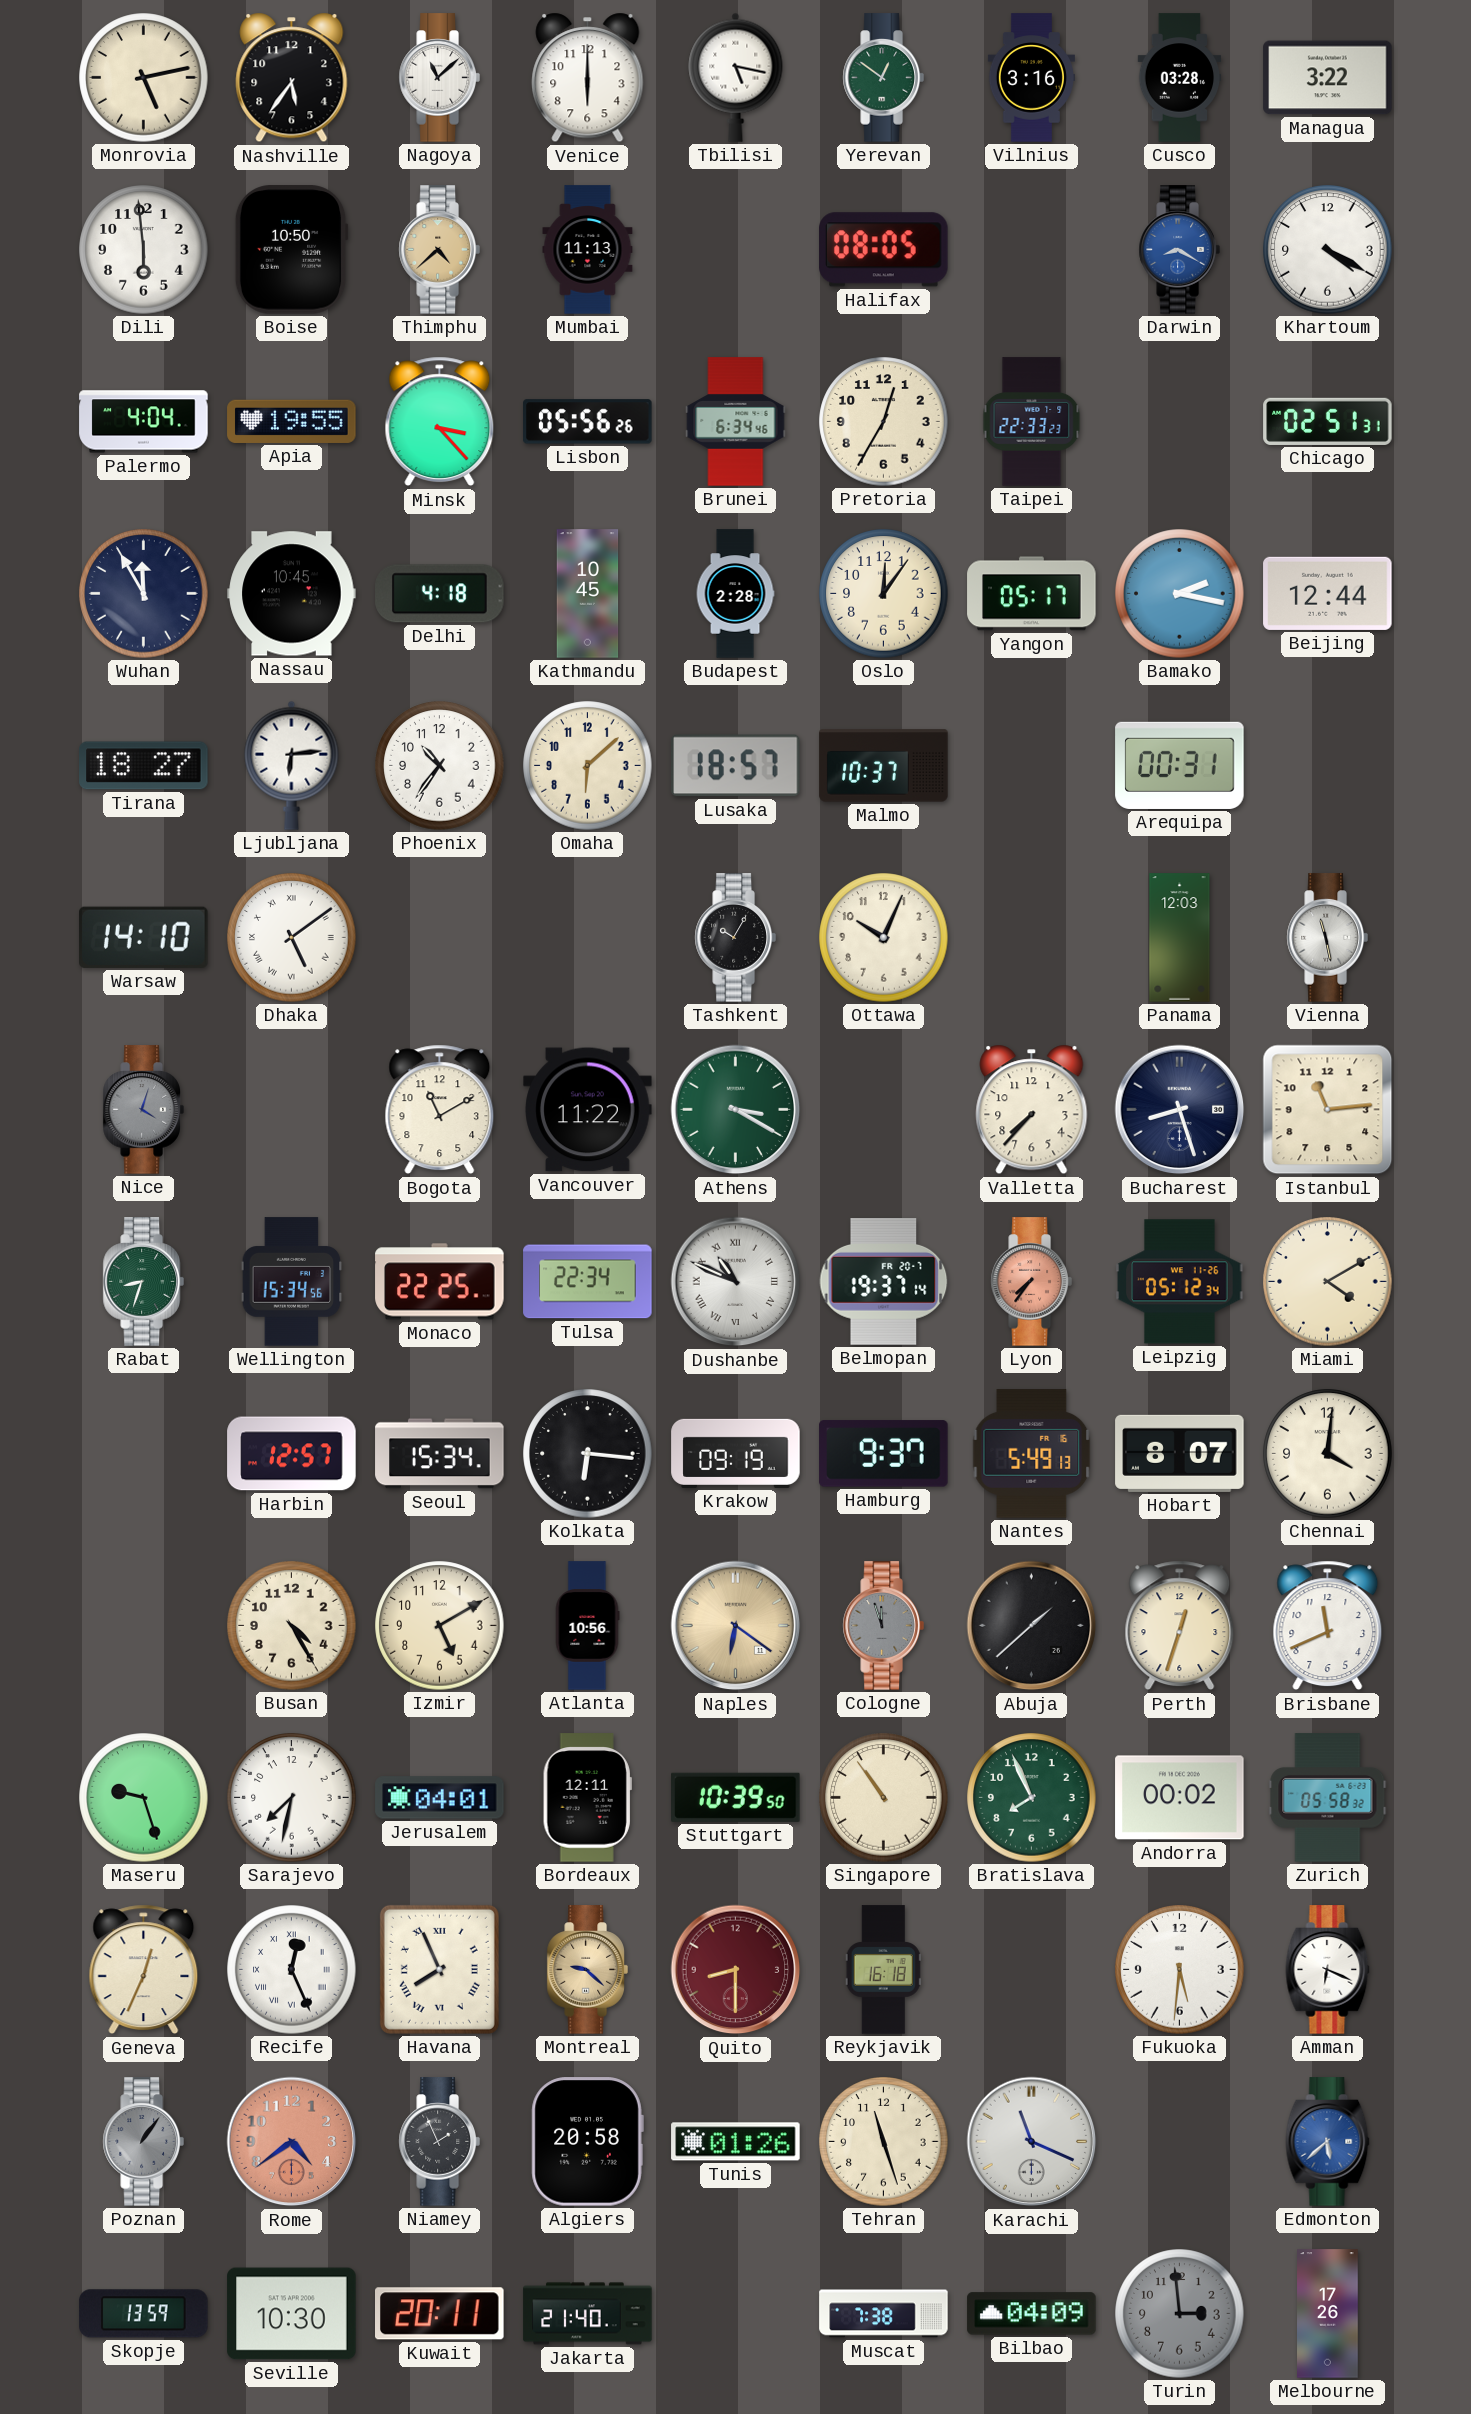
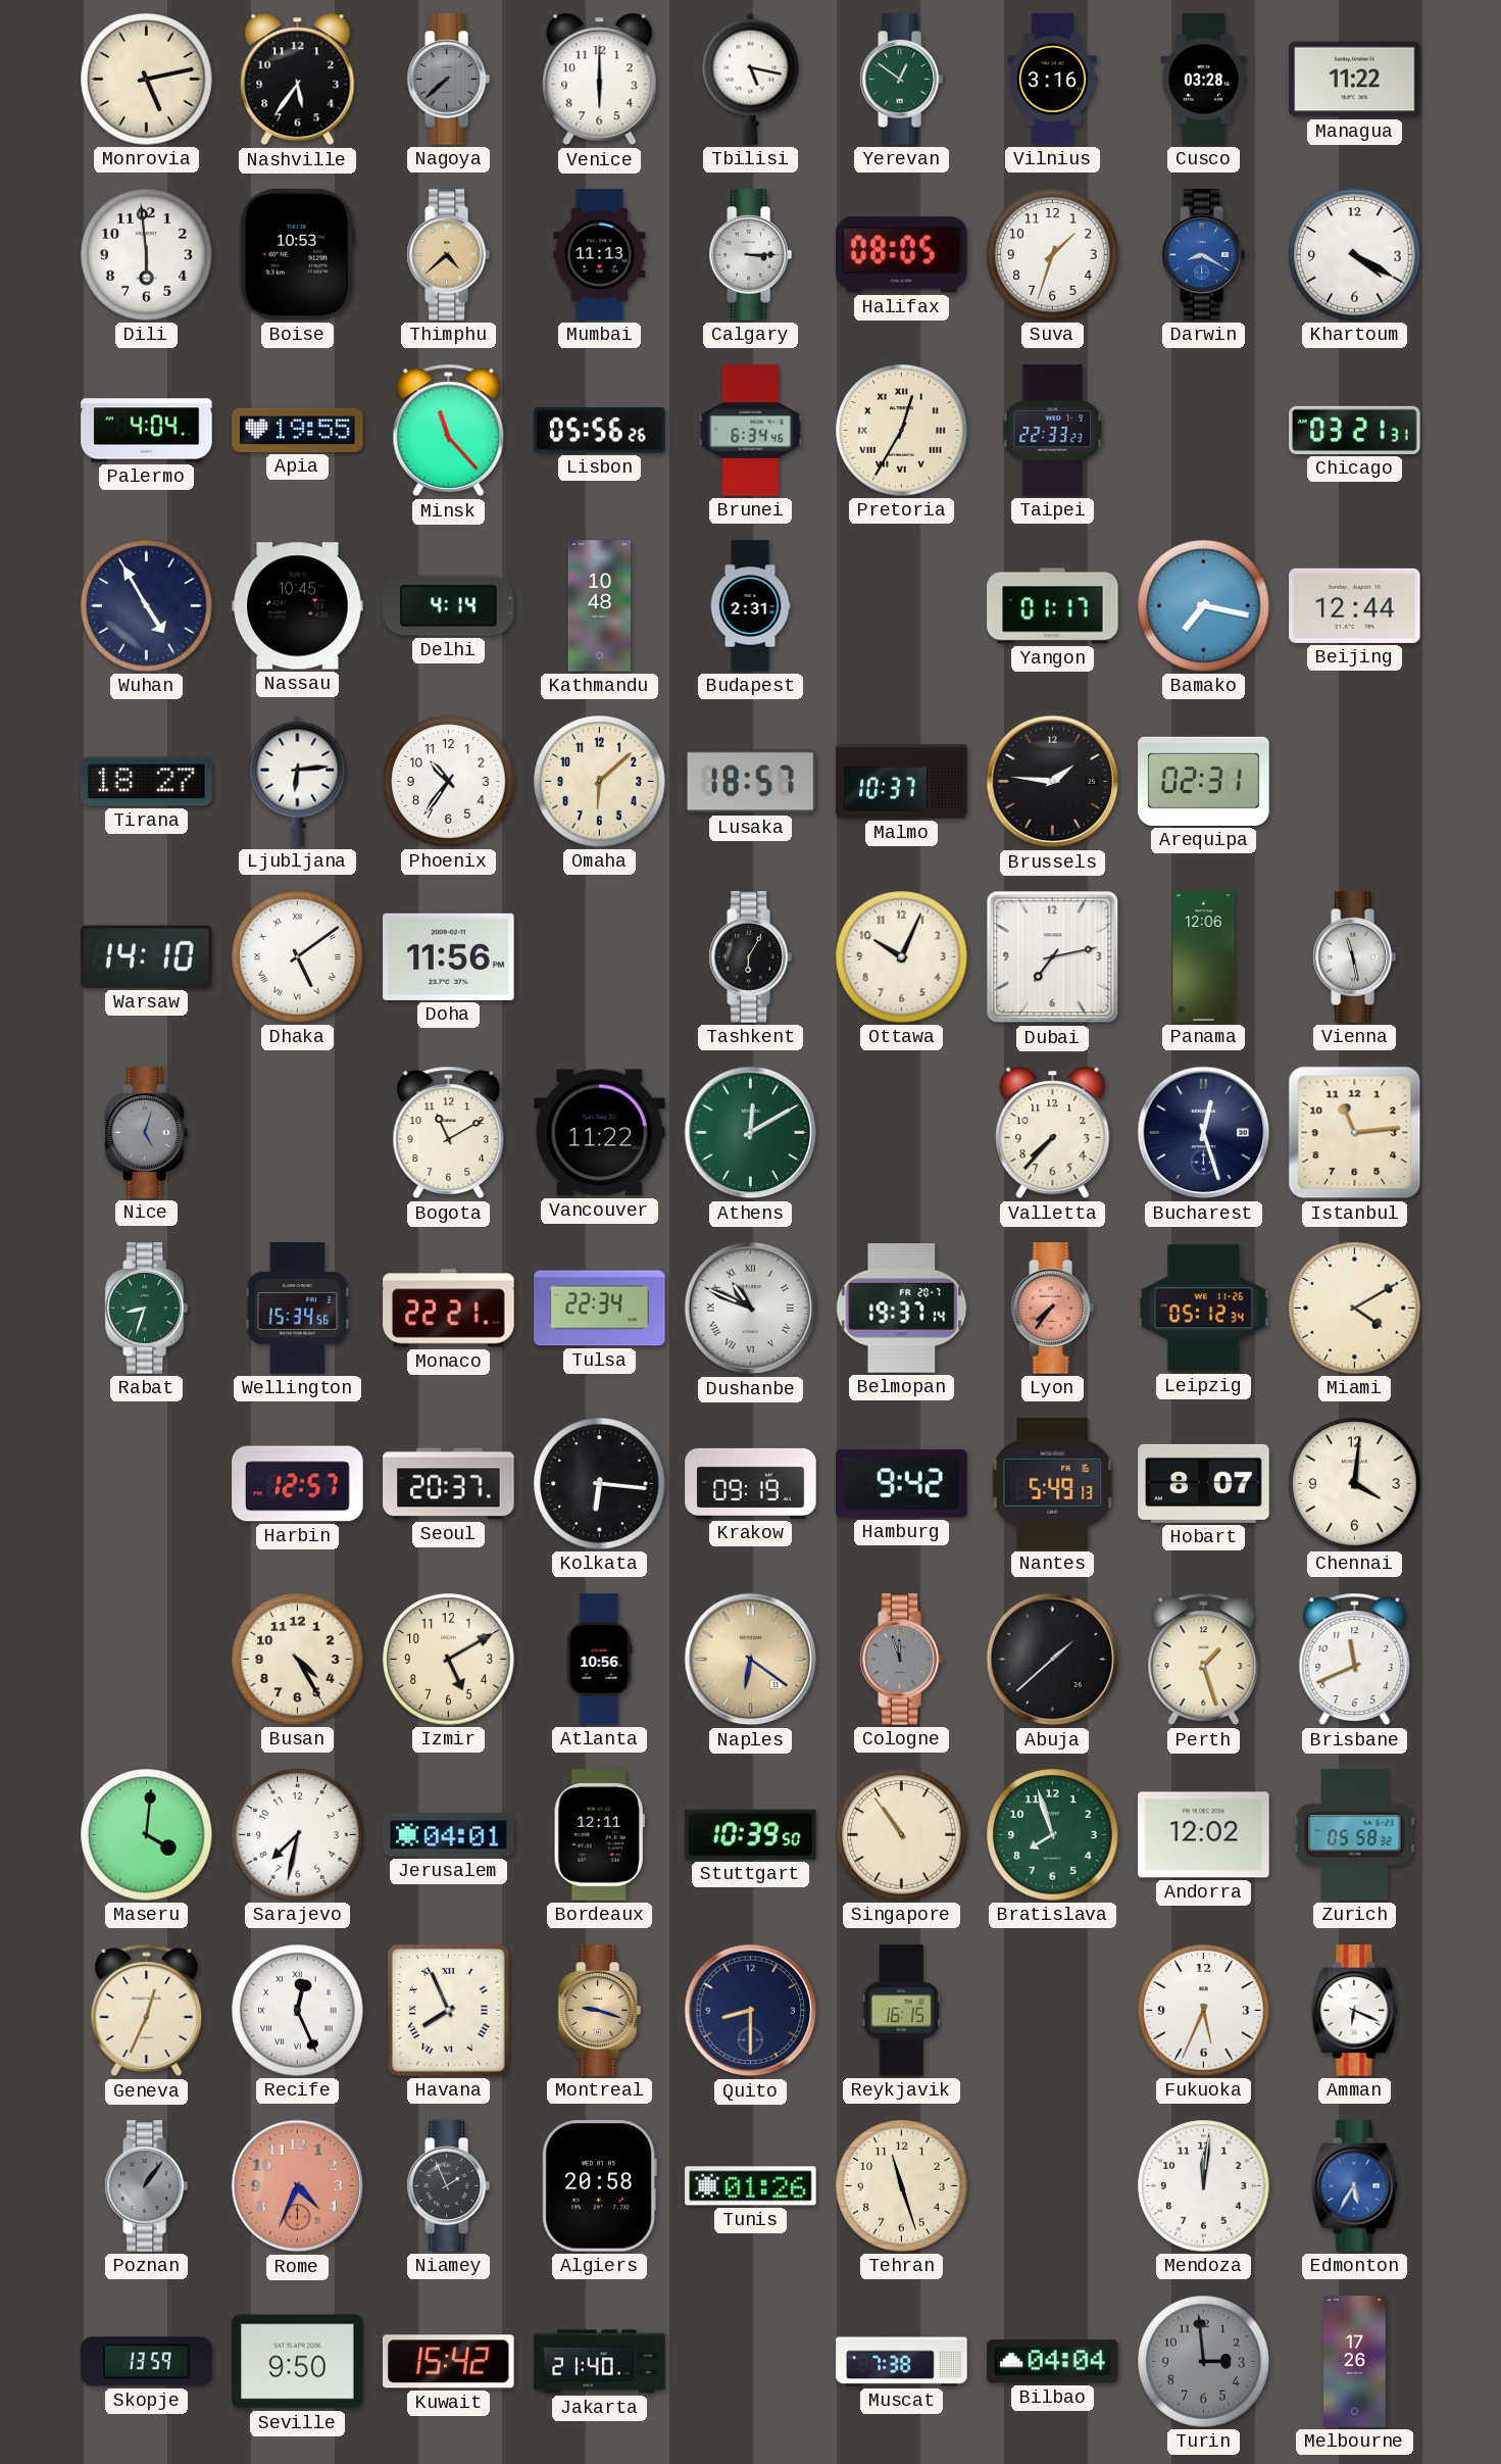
Nagoya: 11:08 -> 7:38 (448, 80)
Nagoya dial: white -> grey (448, 80)
Managua: 3:22 -> 11:22 (1355, 80)
Boise: 10:50 -> 10:53 (297, 255)
Calgary: none -> 3:15 (750, 255)
Suva: none -> 1:33 (1053, 255)
Minsk: 3:23 -> 11:23 (449, 431)
Pretoria numerals: Arabic -> Roman (902, 431)
Chicago: 02:51 -> 03:21 (1355, 430)
Wuhan: 11:55 -> 4:55 (147, 606)
Delhi: 4:18 -> 4:14 (449, 606)
Kathmandu: 10:45 -> 10:48 (600, 606)
Budapest: 2:28 -> 2:31 (750, 606)
Oslo: 12:06 -> none (884, 594)
Yangon: 05:17 -> 01:17 (1053, 606)
Bamako: 2:17 -> 7:17 (1204, 606)
Brussels: none -> 1:46 (1053, 782)
Arequipa: 00:31 -> 02:31 (1204, 781)
Doha: none -> 11:56 (449, 956)
Tashkent: 10:05 -> 6:05 (750, 957)
Dubai: none -> 7:13 (1053, 957)
Panama: 12:03 -> 12:06 (1204, 957)
Nice: 4:03 -> 5:03 (146, 1133)
Athens: 3:20 -> 12:10 (751, 1133)
Bucharest: 8:27 -> 12:27 (1204, 1133)
Monaco: 22:25 -> 22:21 (449, 1309)
Seoul: 15:34 -> 20:37 (449, 1484)
Hamburg: 9:37 -> 9:42 (902, 1484)
Perth: 12:33 -> 1:27 (1204, 1660)
Maseru: 9:27 -> 4:01 (147, 1835)
Bratislava: 7:56 -> 7:57 (1053, 1835)
Andorra: 00:02 -> 12:02 (1204, 1835)
Montreal: 9:22 -> 9:18 (599, 2011)
Quito dial: burgundy -> navy (751, 2011)
Reykjavik: 16:18 -> 16:15 (901, 2011)
Fukuoka: 5:31 -> 5:34 (1204, 2011)
Rome: 4:39 -> 4:34 (298, 2186)
Karachi: 11:19 -> none (1032, 2142)
Mendoza: none -> 12:01 (1204, 2186)
Edmonton: 5:38 -> 5:35 (1355, 2186)
Seville: 10:30 -> 9:50 (298, 2362)
Kuwait: 20:11 -> 15:42 (449, 2362)
Bilbao: 04:09 -> 04:04 (1053, 2362)
